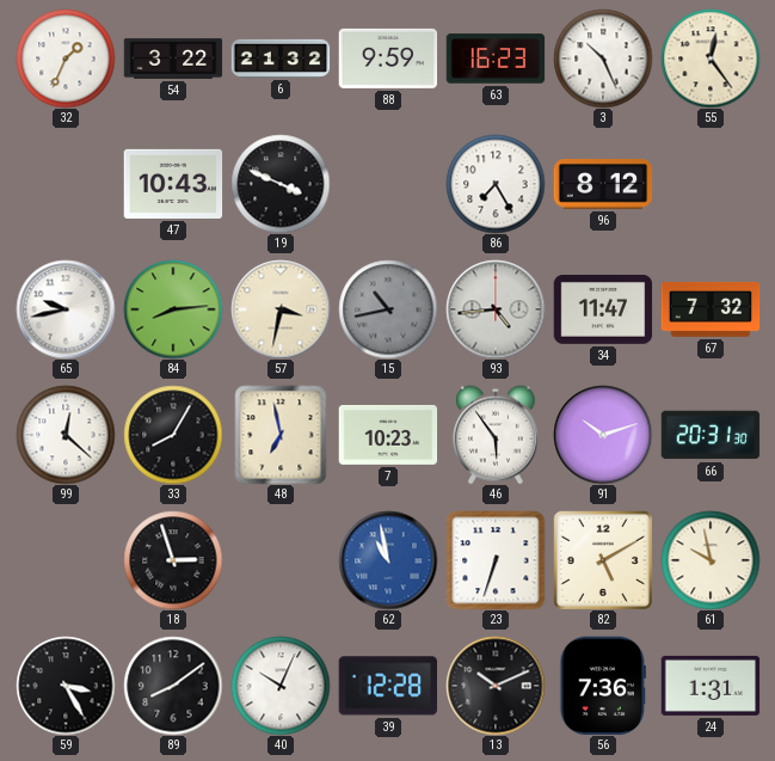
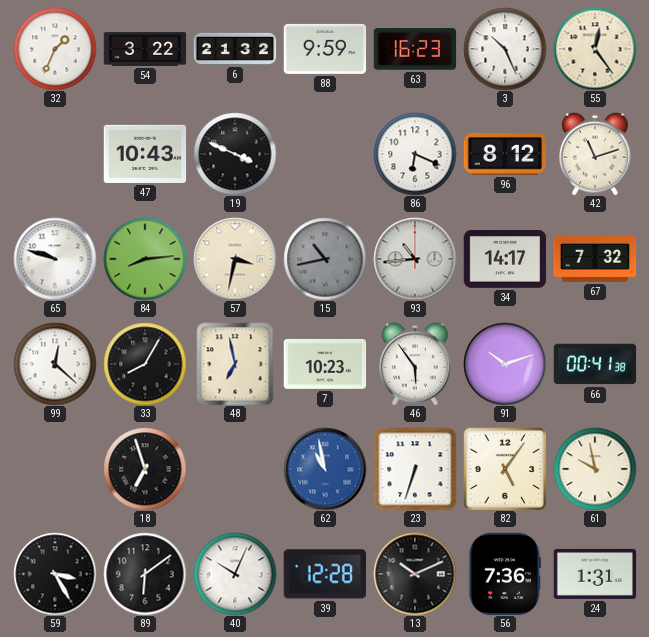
86: 7:25 -> 6:19 (415, 154)
42: none -> 11:12 (595, 154)
65: 9:43 -> 9:48 (55, 259)
93: 4:44 -> 10:44 (415, 259)
34: 11:47 -> 14:17 (505, 260)
66: 20:31 -> 00:41 (595, 364)
18: 2:57 -> 6:57 (145, 469)
82: 5:10 -> 5:06 (505, 469)
89: 8:09 -> 6:09 (145, 574)
